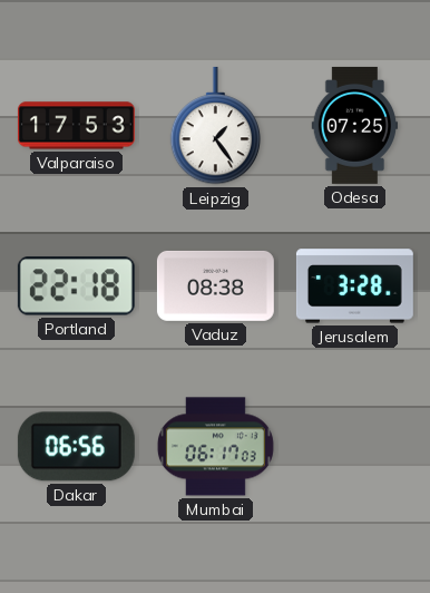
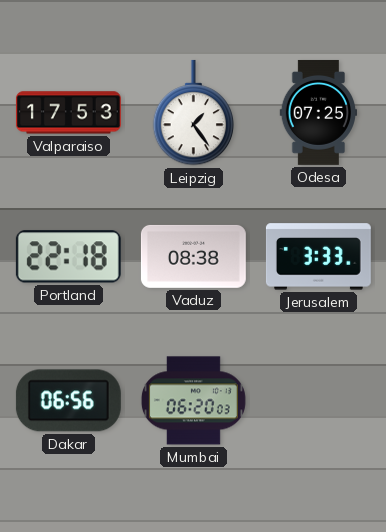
Jerusalem: 3:28 -> 3:33 (318, 257)
Mumbai: 06:17 -> 06:20 (193, 401)
